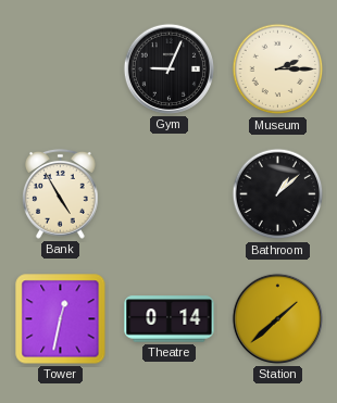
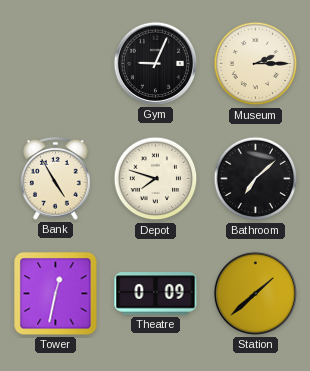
Depot: none -> 7:48 (156, 179)
Bathroom: 1:08 -> 7:08 (256, 179)
Theatre: 0:14 -> 0:09 (156, 294)
